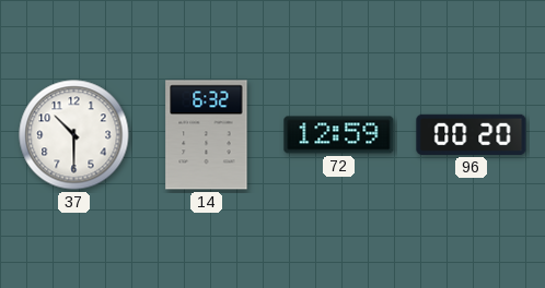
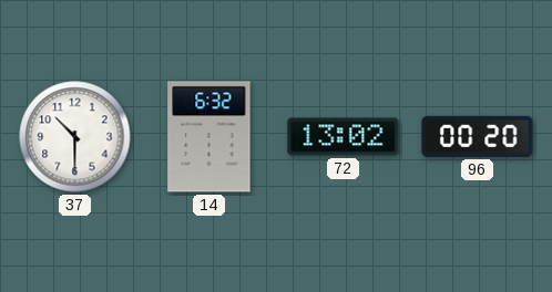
72: 12:59 -> 13:02 (344, 137)
